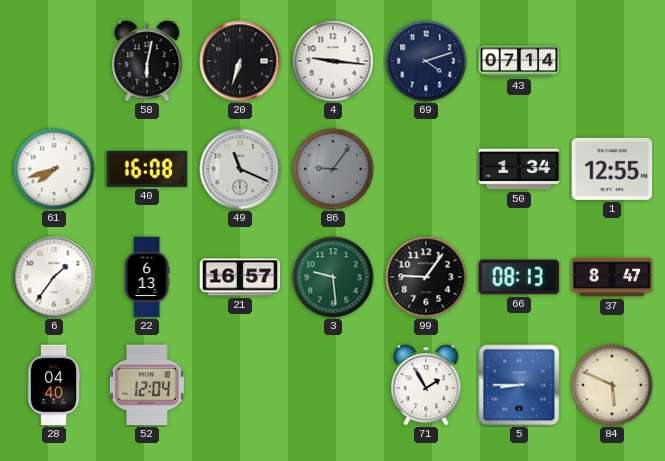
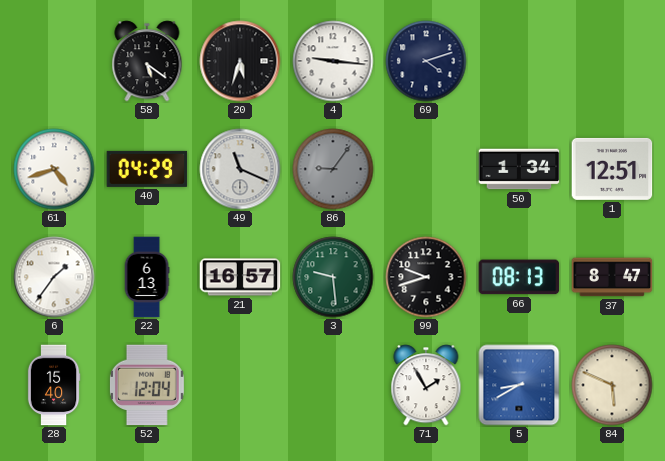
58: 6:02 -> 5:21 (147, 61)
20: 6:33 -> 5:33 (240, 61)
43: 07:14 -> none (519, 61)
61: 7:42 -> 4:42 (54, 169)
40: 16:08 -> 04:29 (147, 169)
1: 12:55 -> 12:51 (612, 169)
99: 9:06 -> 9:42 (426, 277)
28: 04:40 -> 15:40 (54, 385)
5: 8:45 -> 8:40 (519, 385)
